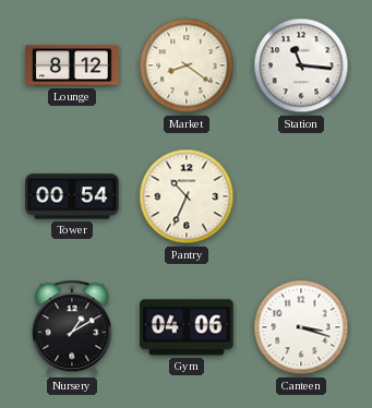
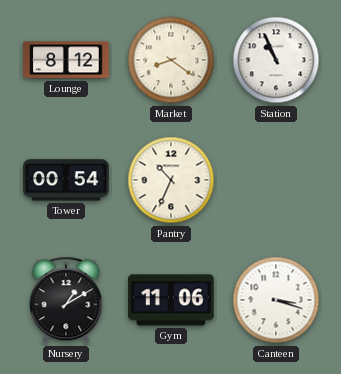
Station: 11:16 -> 10:56 (276, 60)
Gym: 04:06 -> 11:06 (171, 300)
